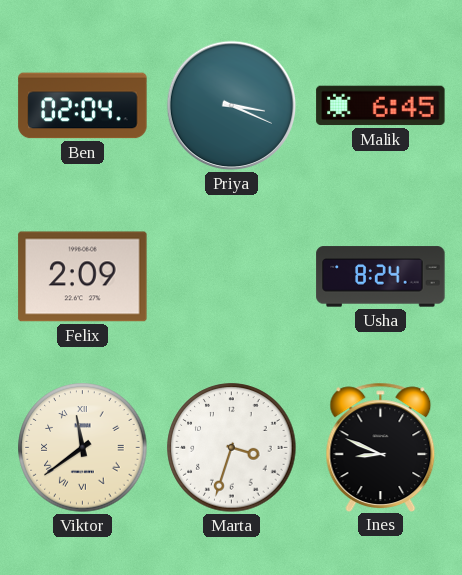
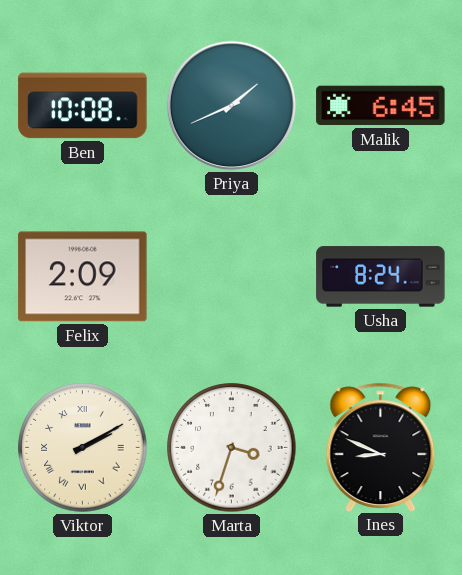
Ben: 02:04 -> 10:08 (83, 106)
Priya: 3:19 -> 1:41 (232, 106)
Viktor: 11:39 -> 2:10 (83, 448)
